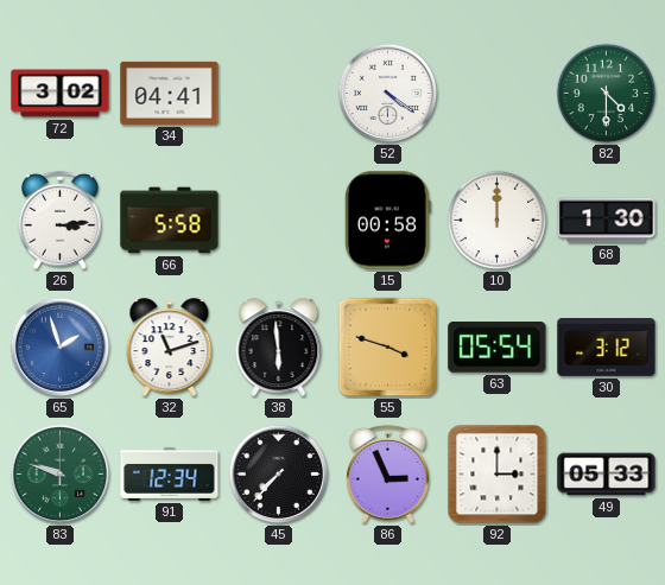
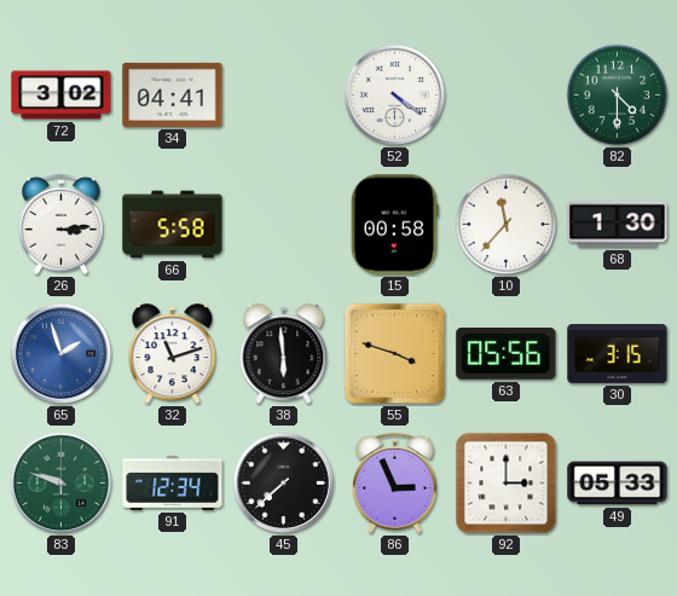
10: 12:00 -> 11:37 (507, 225)
63: 05:54 -> 05:56 (507, 354)
30: 3:12 -> 3:15 (618, 354)
45: 7:37 -> 7:38 (284, 484)
